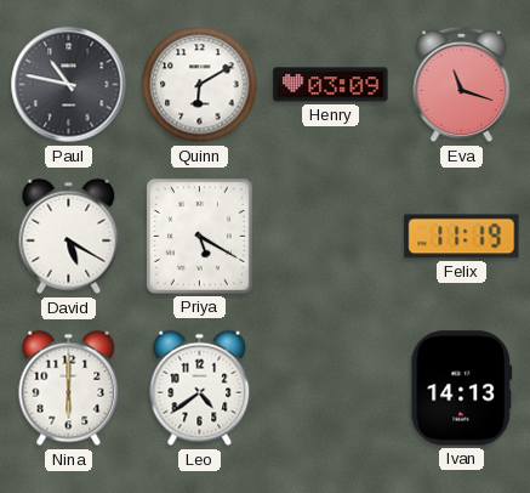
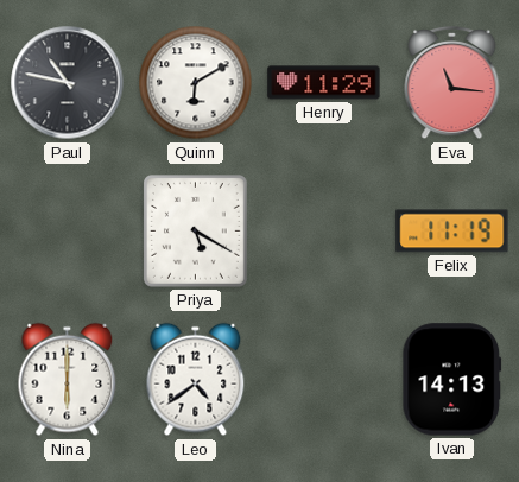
Henry: 03:09 -> 11:29 (324, 83)
Eva: 11:18 -> 11:16 (452, 83)
David: 5:20 -> none (69, 237)
